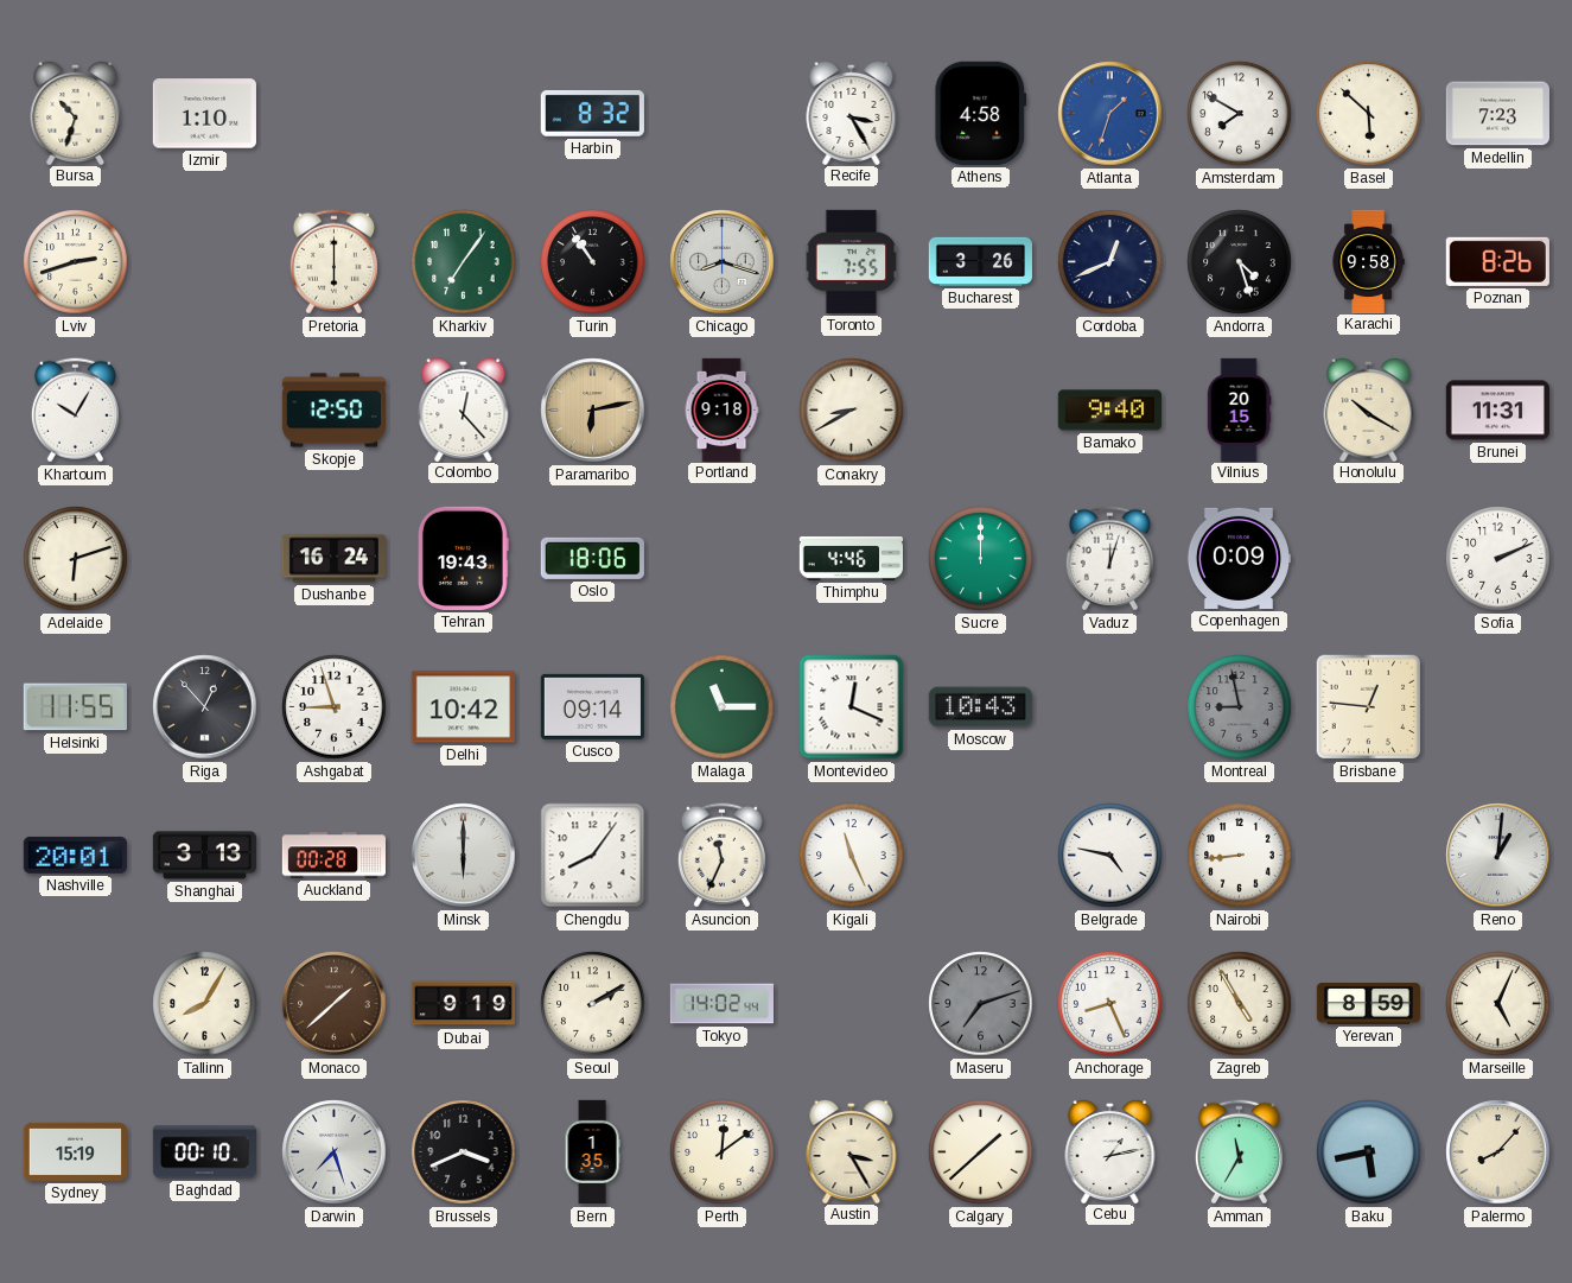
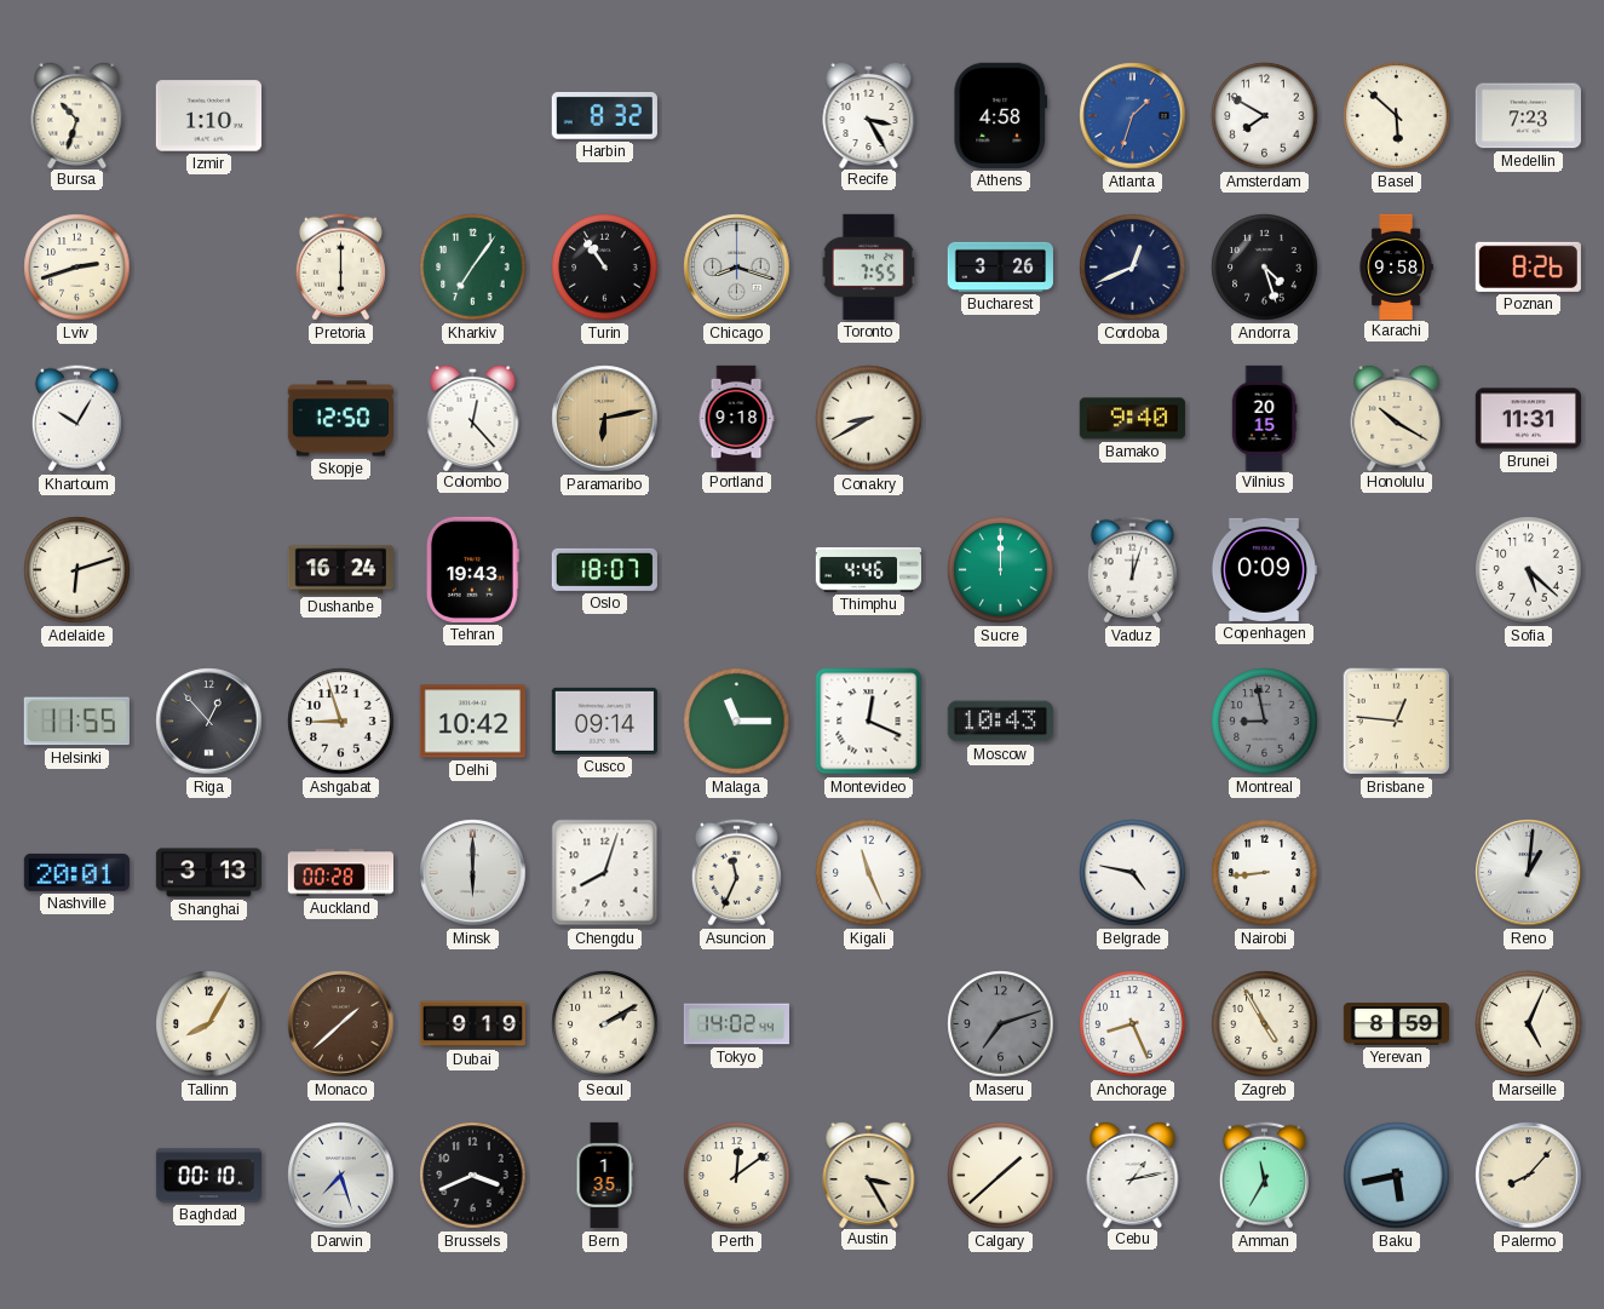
Oslo: 18:06 -> 18:07 (604, 569)
Sofia: 2:11 -> 5:22 (1529, 570)
Chengdu: 8:06 -> 8:03 (605, 873)
Sydney: 15:19 -> none (75, 1151)
